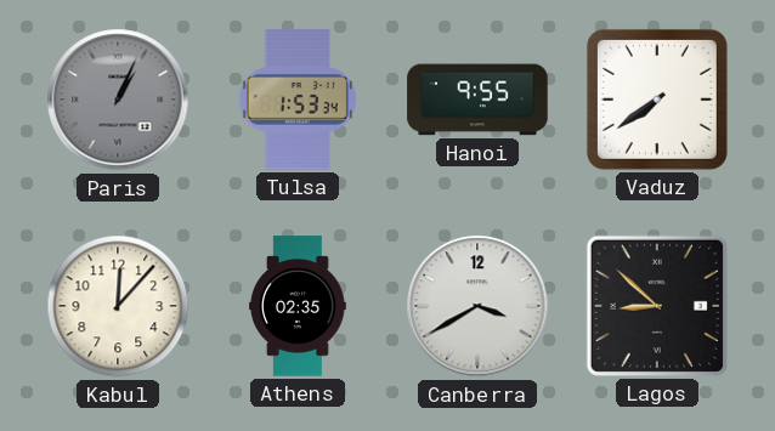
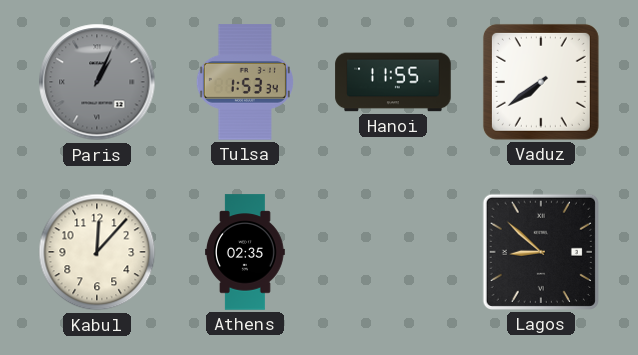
Hanoi: 9:55 -> 11:55 (393, 82)
Canberra: 3:40 -> none (477, 306)
